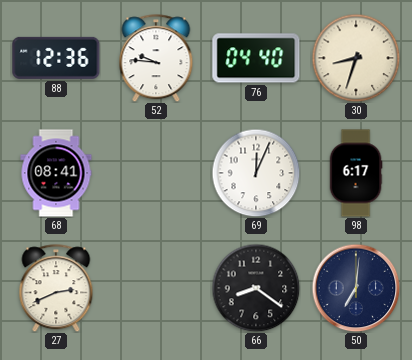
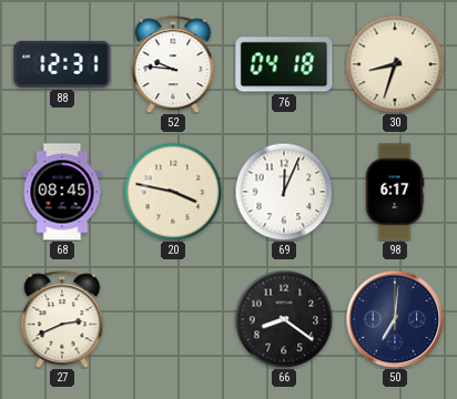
88: 12:36 -> 12:31 (62, 64)
76: 04:40 -> 04:18 (284, 64)
68: 08:41 -> 08:45 (62, 192)
20: none -> 3:47 (173, 192)
